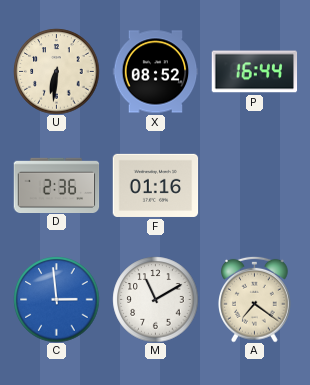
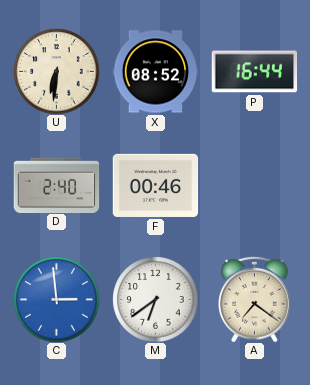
D: 2:36 -> 2:40 (56, 185)
F: 01:16 -> 00:46 (155, 185)
M: 11:10 -> 6:39 (155, 299)
